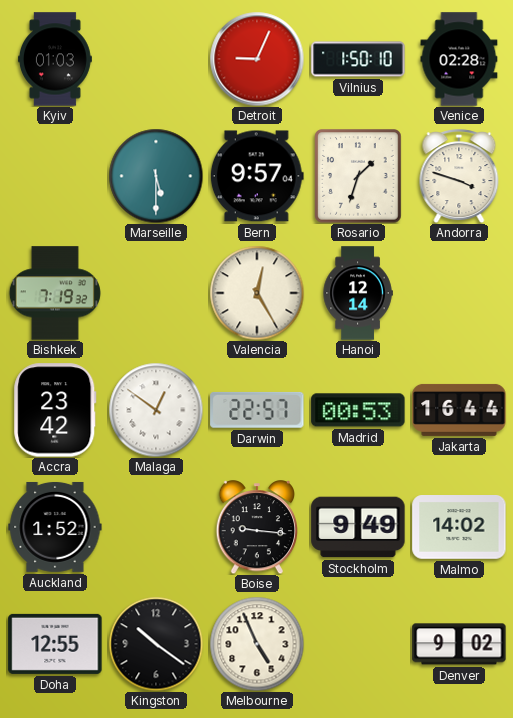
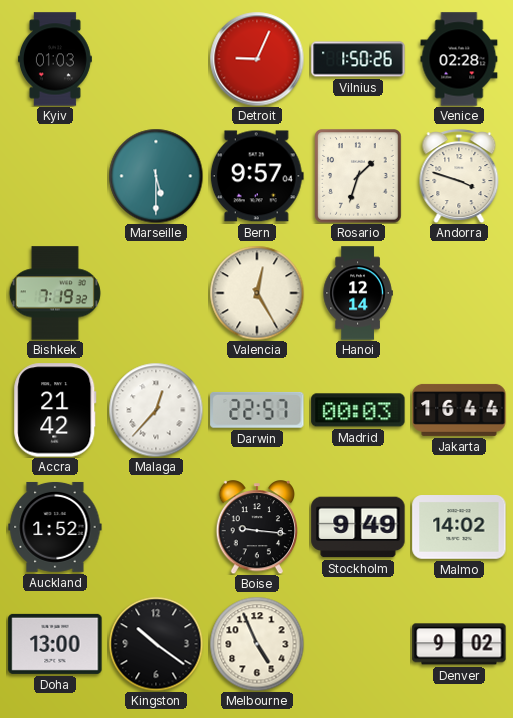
Vilnius: 1:50:10 -> 1:50:26 (358, 59)
Accra: 23:42 -> 21:42 (55, 410)
Malaga: 12:51 -> 12:37 (156, 410)
Madrid: 00:53 -> 00:03 (358, 410)
Doha: 12:55 -> 13:00 (55, 644)
